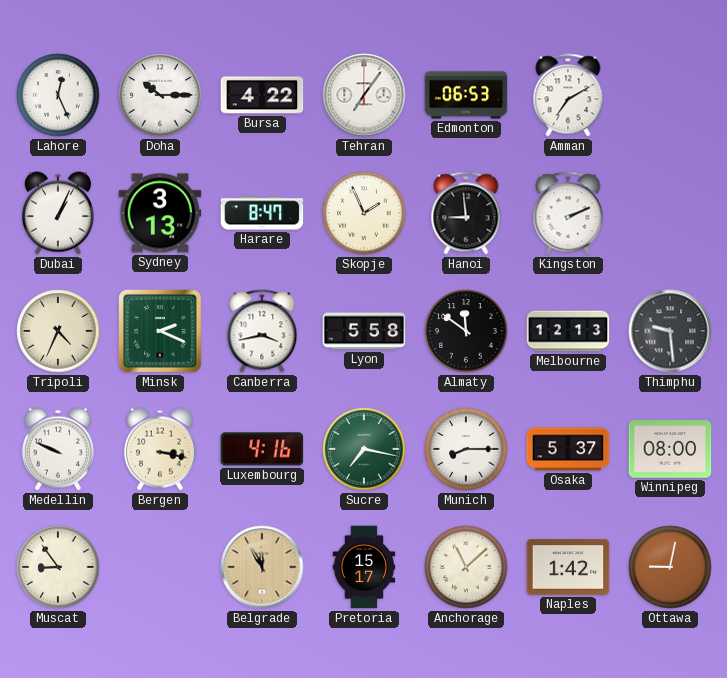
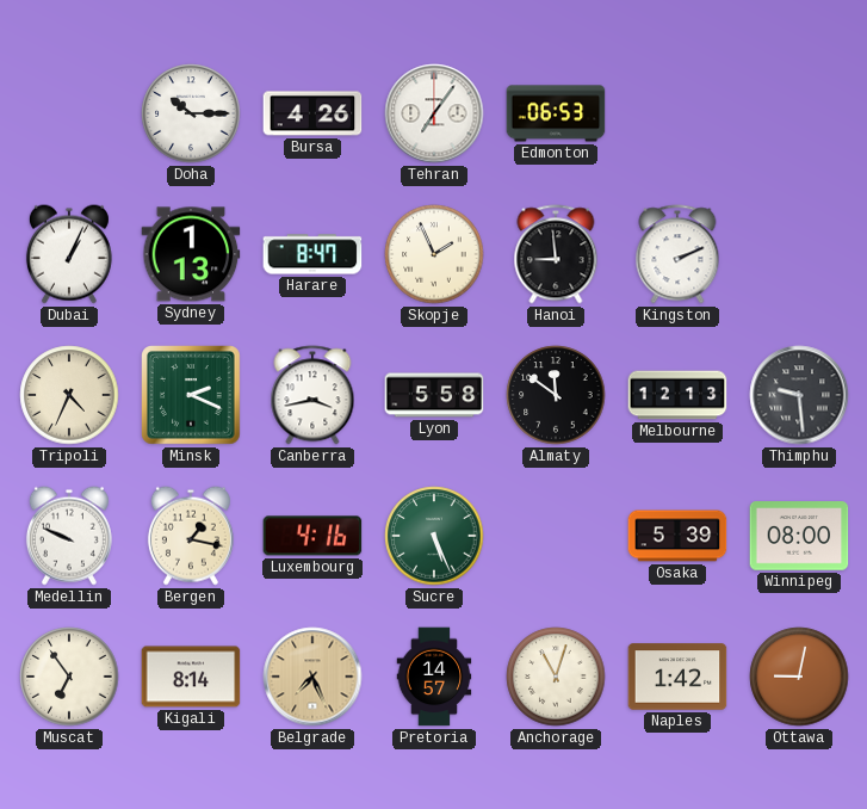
Lahore: 12:26 -> none (58, 95)
Bursa: 4:22 -> 4:26 (312, 113)
Amman: 7:10 -> none (568, 95)
Sydney: 3:13 -> 1:13 (191, 254)
Bergen: 3:17 -> 1:17 (191, 536)
Sucre: 7:17 -> 5:26 (434, 536)
Munich: 8:15 -> none (466, 449)
Osaka: 5:37 -> 5:39 (677, 536)
Muscat: 8:54 -> 6:54 (69, 677)
Kigali: none -> 8:14 (191, 677)
Belgrade: 11:55 -> 7:26 (312, 677)
Pretoria: 15:17 -> 14:57 (434, 677)
Anchorage: 11:08 -> 11:03 (556, 677)
